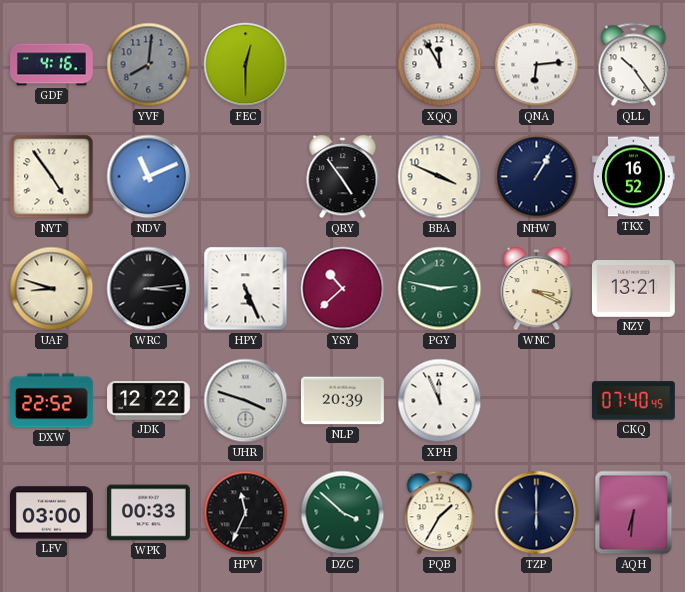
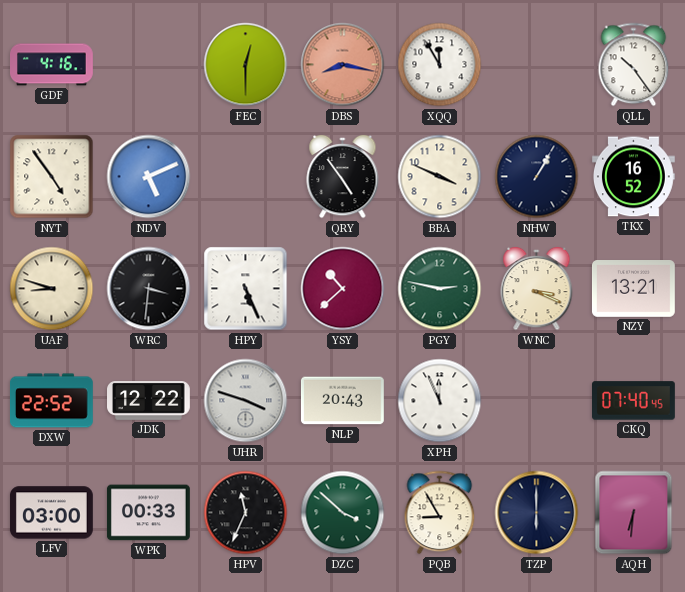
YVF: 8:01 -> none (149, 65)
DBS: none -> 8:17 (343, 65)
QNA: 6:14 -> none (537, 65)
NDV: 11:11 -> 5:11 (149, 177)
WRC: 3:14 -> 3:31 (149, 289)
NLP: 20:39 -> 20:43 (342, 401)
PQB: 1:35 -> 8:55 (440, 513)
